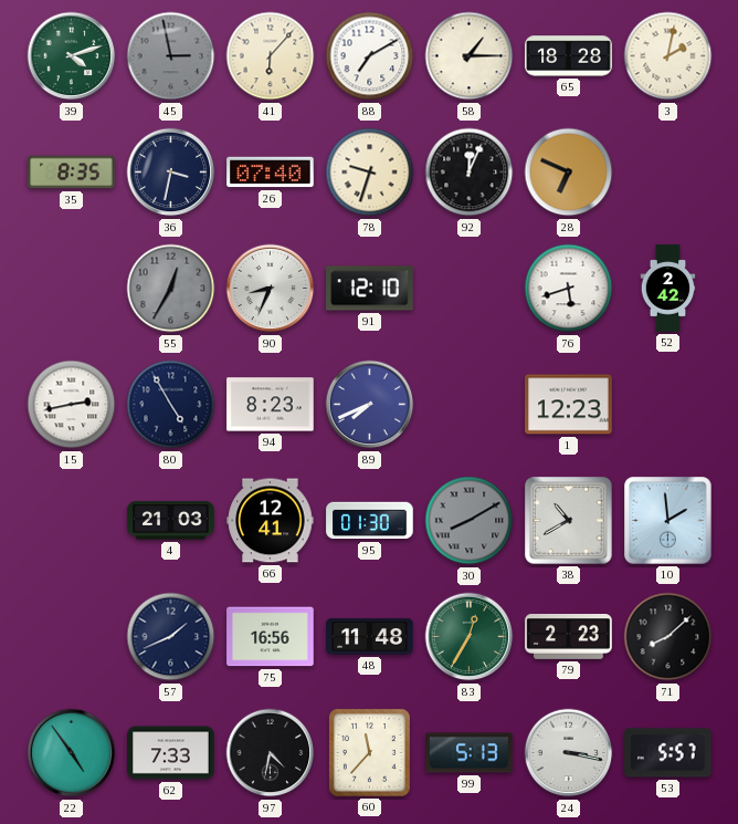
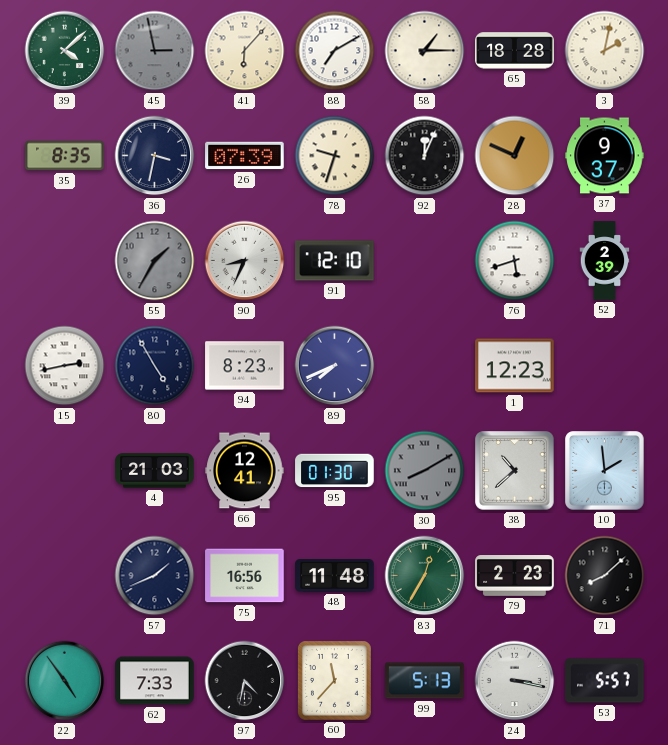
39: 4:12 -> 4:08 (65, 51)
26: 07:40 -> 07:39 (245, 156)
28: 6:49 -> 12:49 (515, 156)
37: none -> 9:37 (605, 156)
55: 12:35 -> 1:35 (155, 261)
52: 2:42 -> 2:39 (605, 261)
38: 10:40 -> 10:38 (515, 471)
